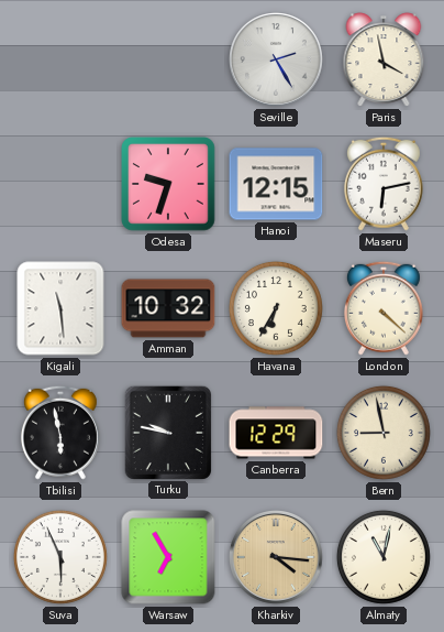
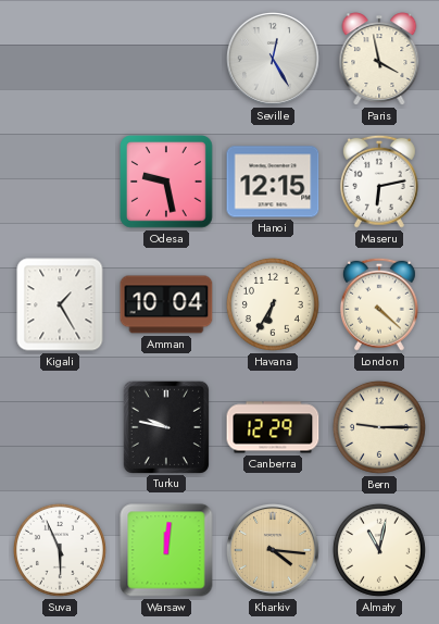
Seville: 2:25 -> 12:25 (274, 60)
Odesa: 9:33 -> 9:28 (167, 183)
Kigali: 11:29 -> 1:25 (60, 304)
Amman: 10:32 -> 10:04 (166, 304)
Tbilisi: 5:58 -> none (60, 433)
Bern: 8:58 -> 9:15 (379, 427)
Warsaw: 6:55 -> 12:01 (166, 550)
